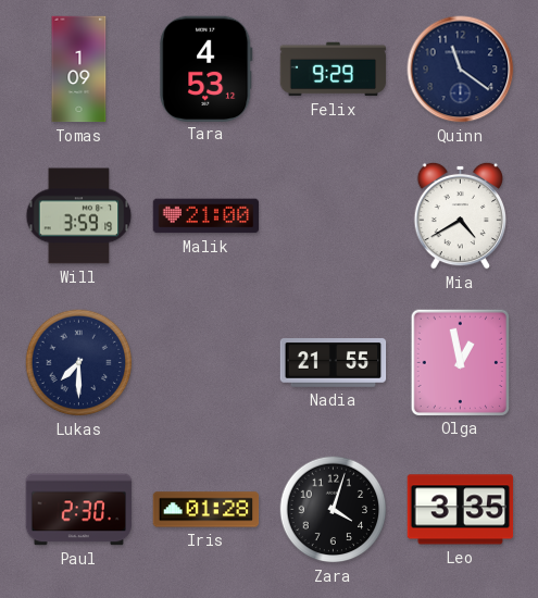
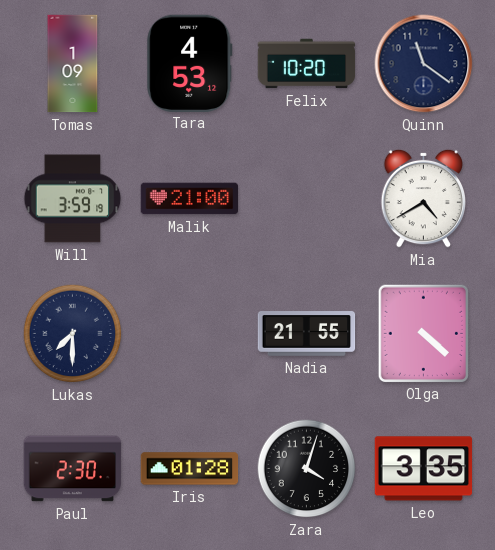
Felix: 9:29 -> 10:20 (307, 64)
Olga: 12:58 -> 4:22 (423, 333)
